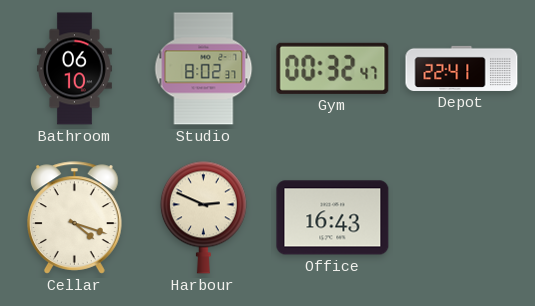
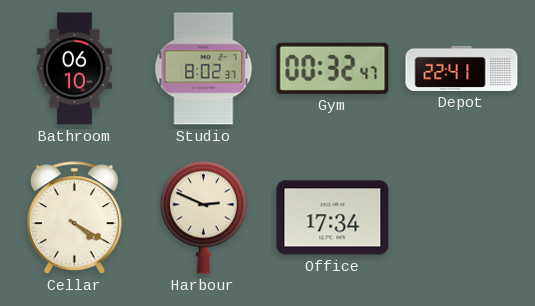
Cellar: 4:18 -> 4:20 (75, 218)
Office: 16:43 -> 17:34 (333, 218)
